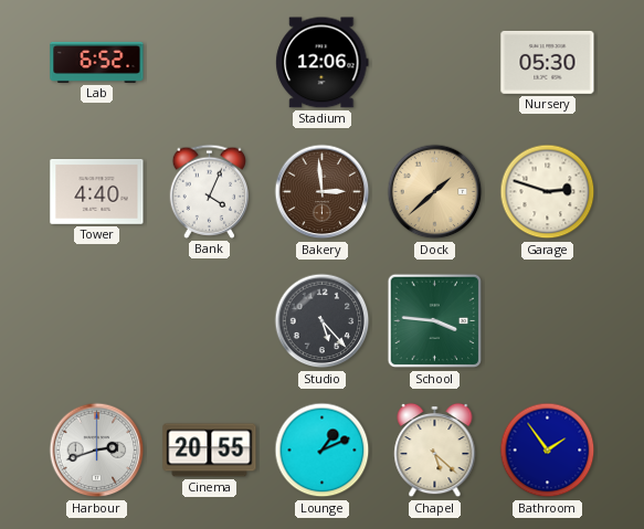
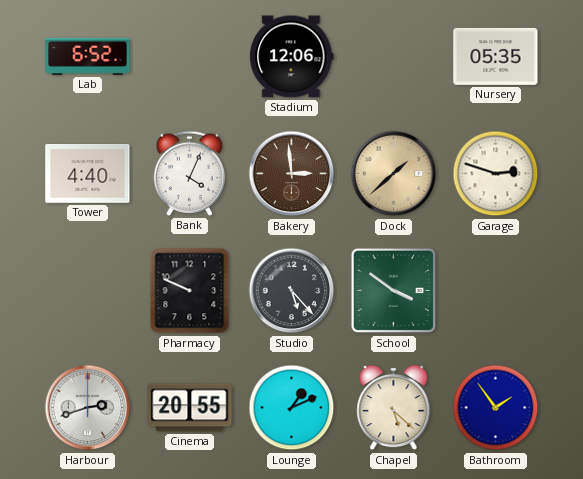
Nursery: 05:30 -> 05:35 (496, 56)
Pharmacy: none -> 9:49 (190, 291)
School: 3:46 -> 3:51 (394, 291)
